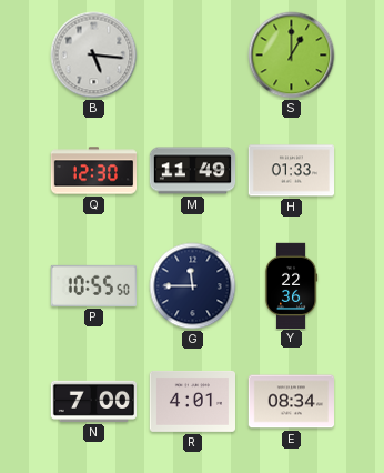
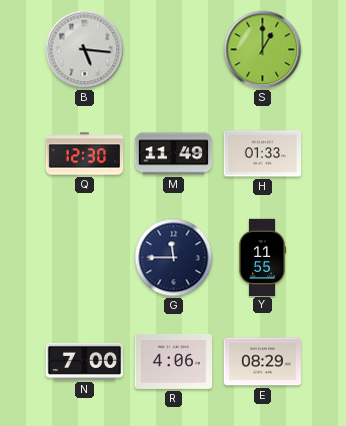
P: 10:55 -> none (93, 285)
Y: 22:36 -> 11:55 (262, 257)
R: 4:01 -> 4:06 (173, 361)
E: 08:34 -> 08:29 (262, 362)
